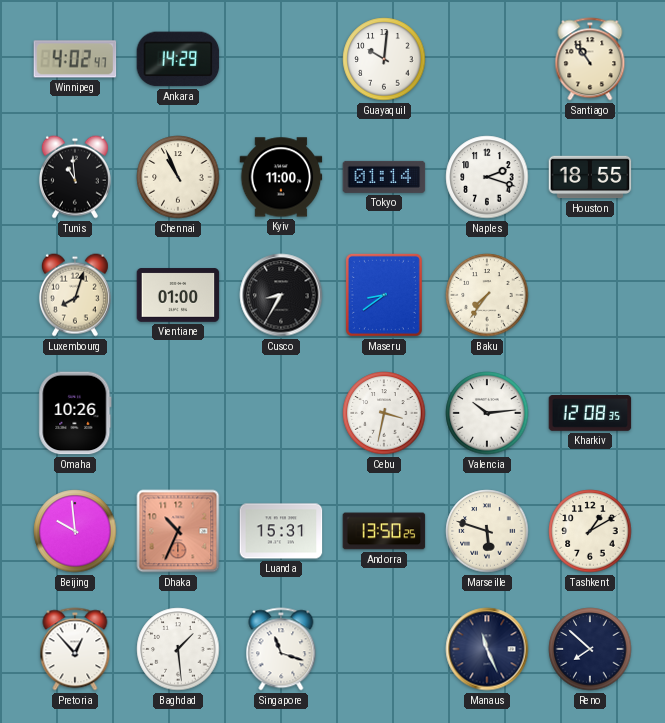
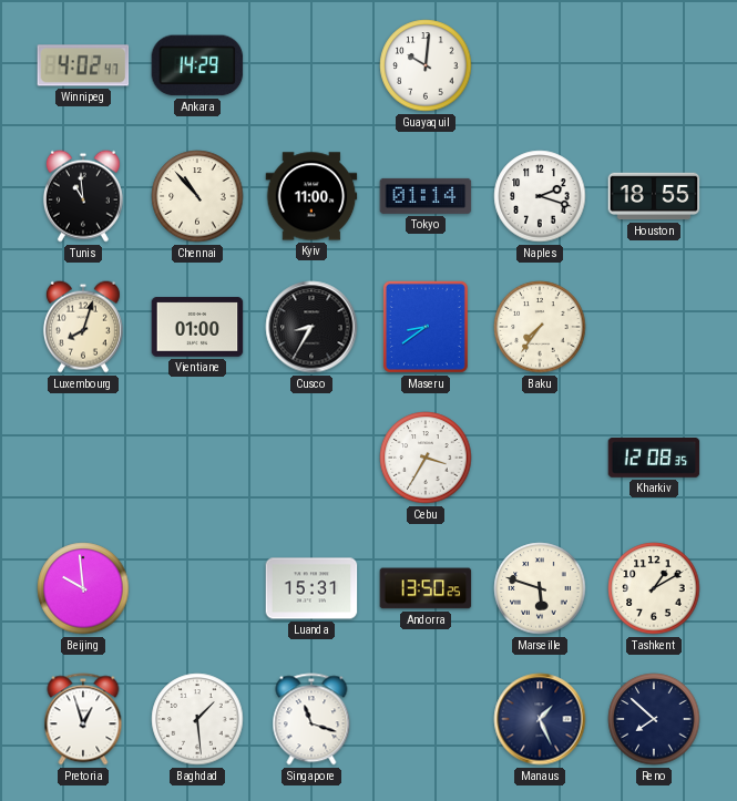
Santiago: 10:54 -> none (590, 59)
Chennai: 10:56 -> 10:53 (197, 196)
Omaha: 10:26 -> none (75, 413)
Cebu: 3:32 -> 3:35 (426, 458)
Valencia: 10:14 -> none (487, 413)
Dhaka: 10:34 -> none (178, 531)
Pretoria: 12:53 -> 12:57 (83, 719)
Manaus: 11:26 -> 1:26 (540, 719)
